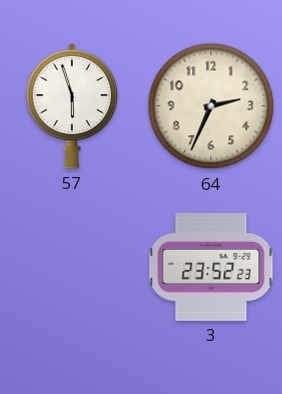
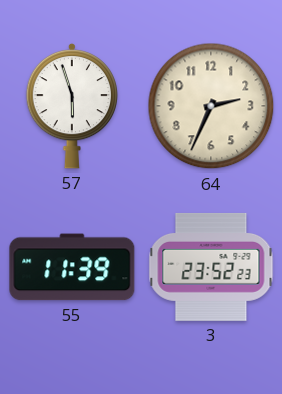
55: none -> 11:39 (72, 267)
